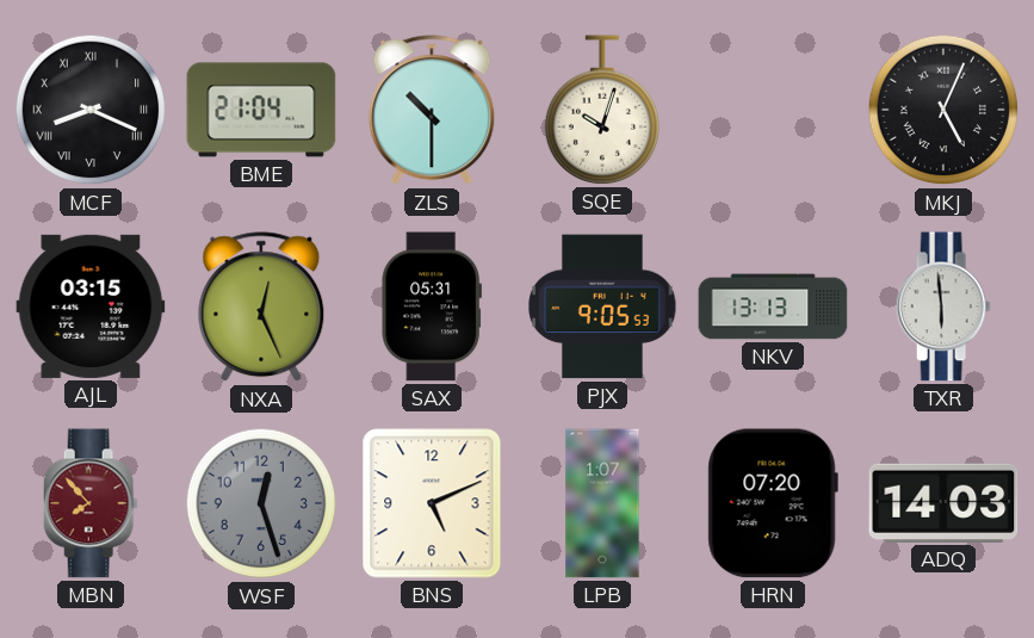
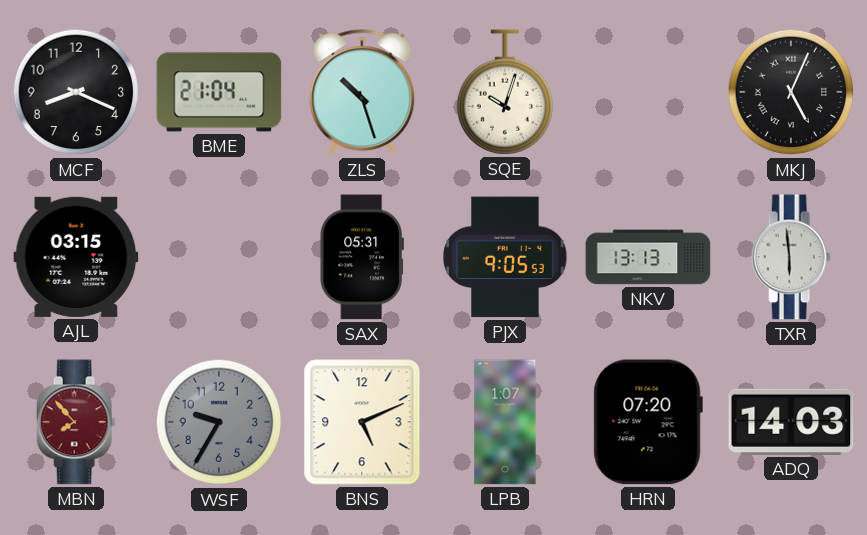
MCF numerals: Roman -> Arabic (76, 92)
ZLS: 10:30 -> 10:27 (362, 93)
NXA: 12:26 -> none (261, 308)
WSF: 12:27 -> 9:35 (219, 422)
